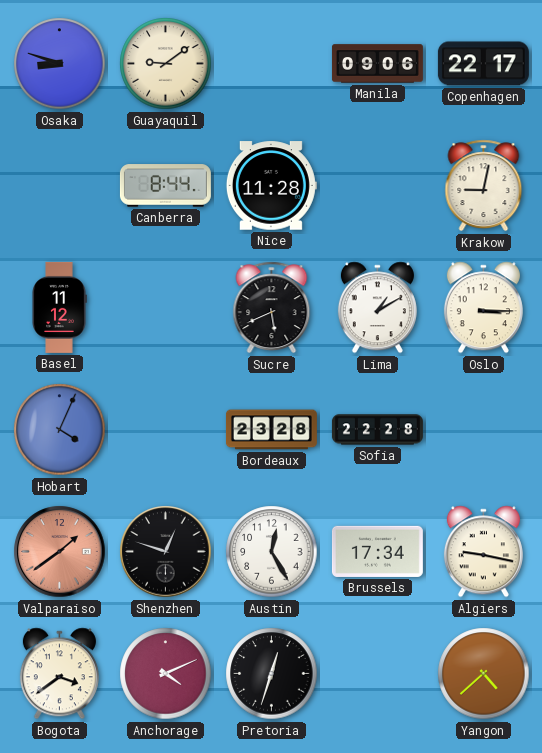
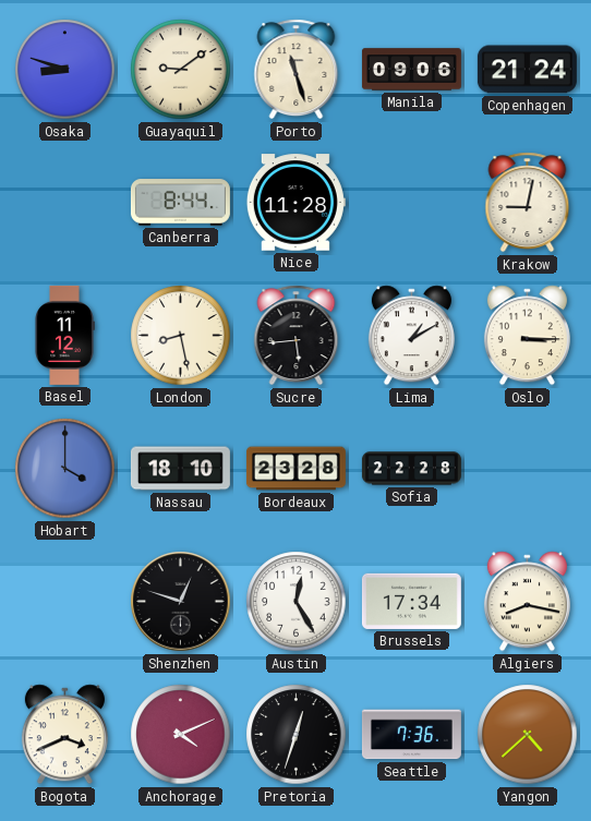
Porto: none -> 11:27 (297, 70)
Copenhagen: 22:17 -> 21:24 (527, 70)
London: none -> 8:28 (181, 336)
Sucre: 5:41 -> 5:44 (297, 336)
Hobart: 4:04 -> 4:00 (65, 469)
Nassau: none -> 18:10 (180, 469)
Valparaiso: 1:39 -> none (60, 552)
Algiers: 9:17 -> 8:17 (527, 602)
Bogota: 3:39 -> 3:41 (64, 735)
Seattle: none -> 7:36 (411, 735)
